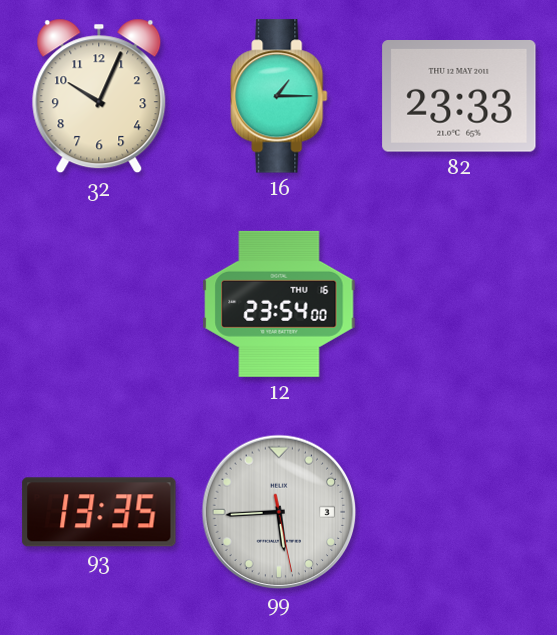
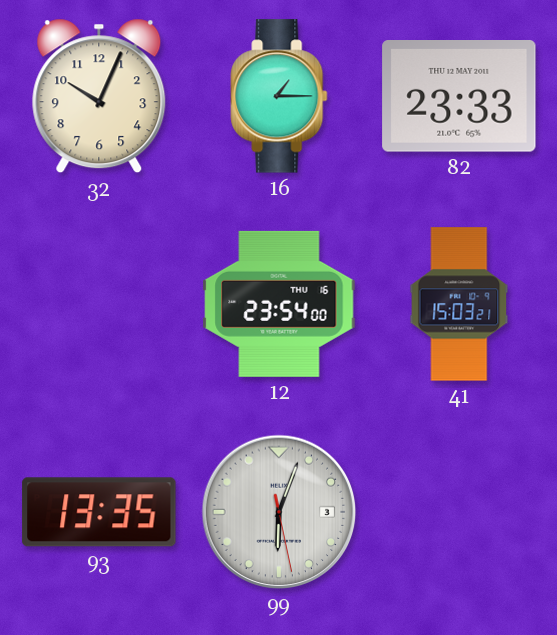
41: none -> 15:03 (459, 304)
99: 5:44 -> 6:03 (279, 512)
